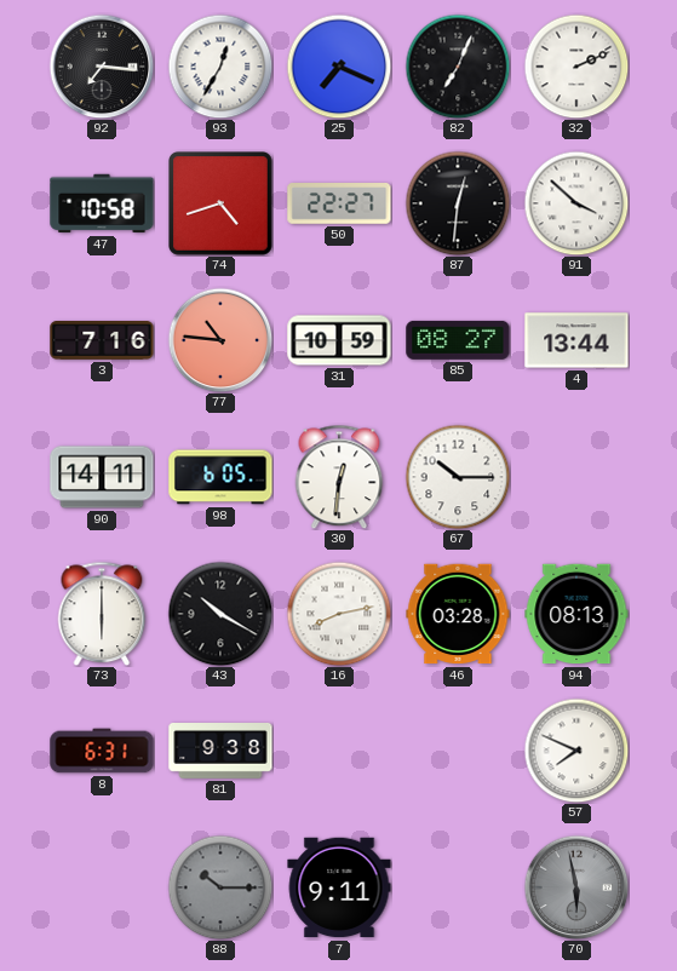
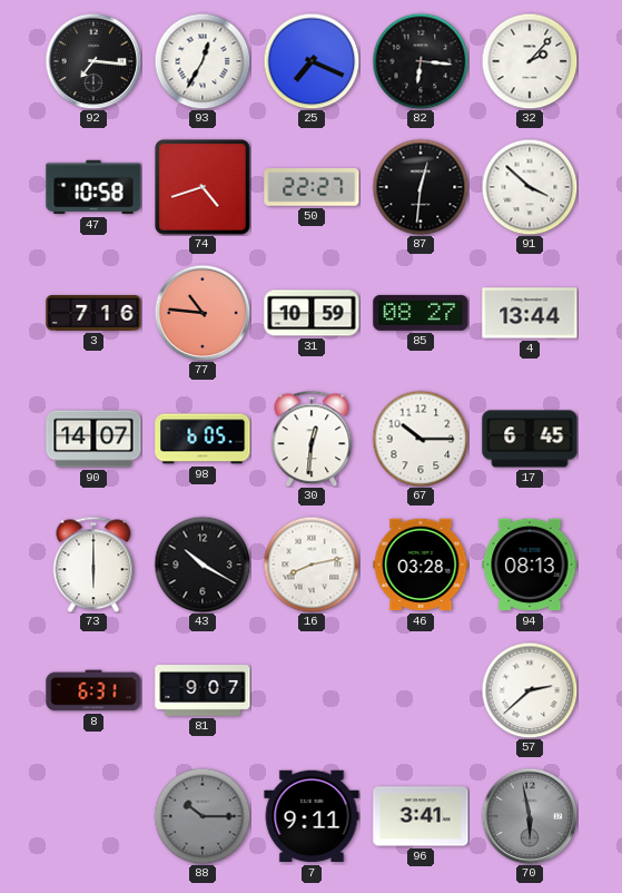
82: 7:04 -> 6:16 (421, 61)
32: 2:11 -> 2:07 (530, 61)
90: 14:11 -> 14:07 (93, 439)
17: none -> 6:45 (530, 439)
81: 9:38 -> 9:07 (203, 691)
57: 7:49 -> 2:38 (530, 690)
96: none -> 3:41 (421, 816)
